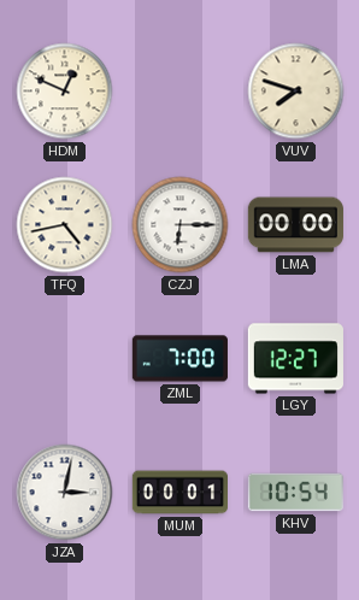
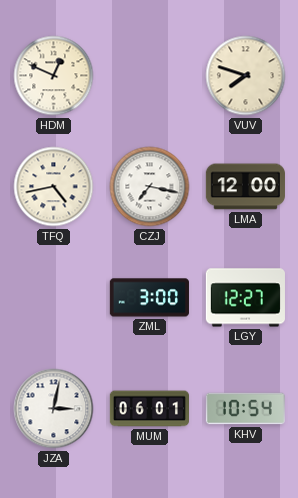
CZJ: 6:15 -> 7:17 (150, 187)
LMA: 00:00 -> 12:00 (245, 187)
ZML: 7:00 -> 3:00 (149, 298)
MUM: 00:01 -> 06:01 (149, 409)
